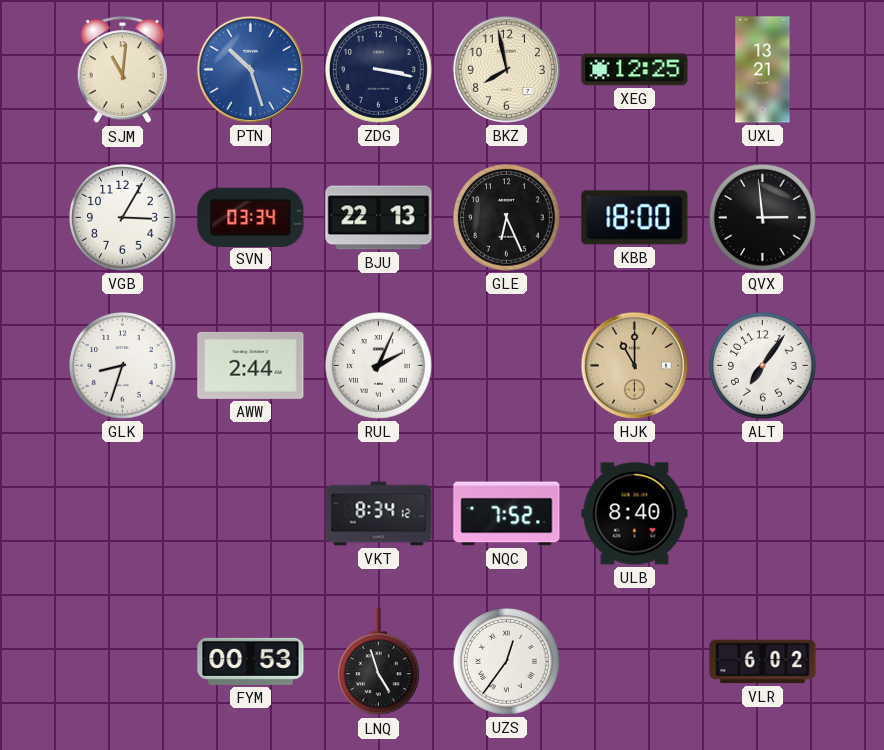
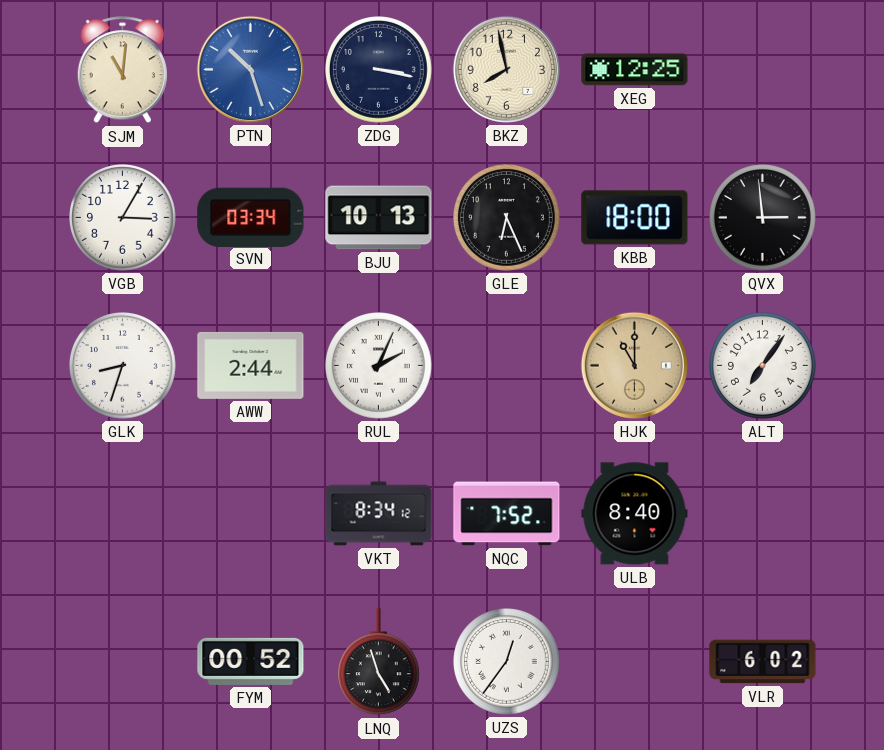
UXL: 13:21 -> none (763, 70)
BJU: 22:13 -> 10:13 (379, 218)
FYM: 00:53 -> 00:52 (251, 661)
